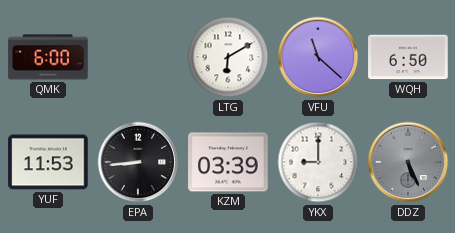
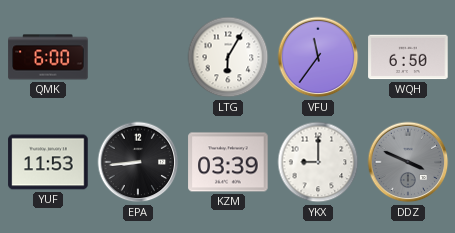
LTG: 6:10 -> 6:05 (228, 57)
VFU: 11:22 -> 11:36 (318, 57)
DDZ: 5:26 -> 3:49 (408, 162)
